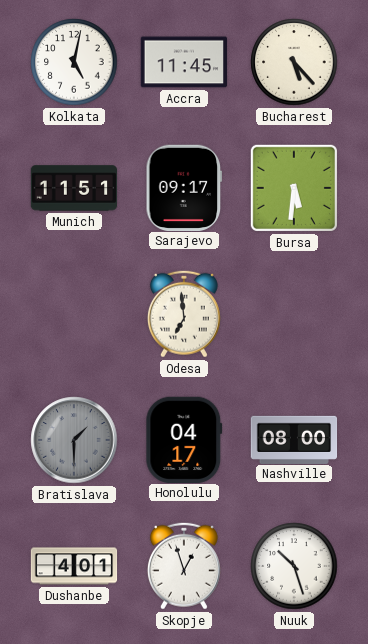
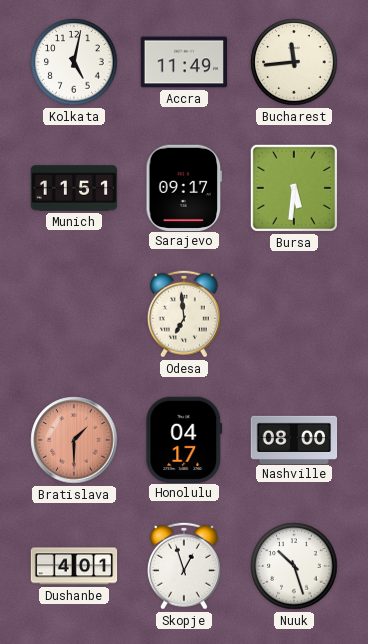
Accra: 11:45 -> 11:49 (184, 62)
Bucharest: 5:23 -> 11:44 (294, 62)
Bratislava dial: grey -> salmon (74, 440)
